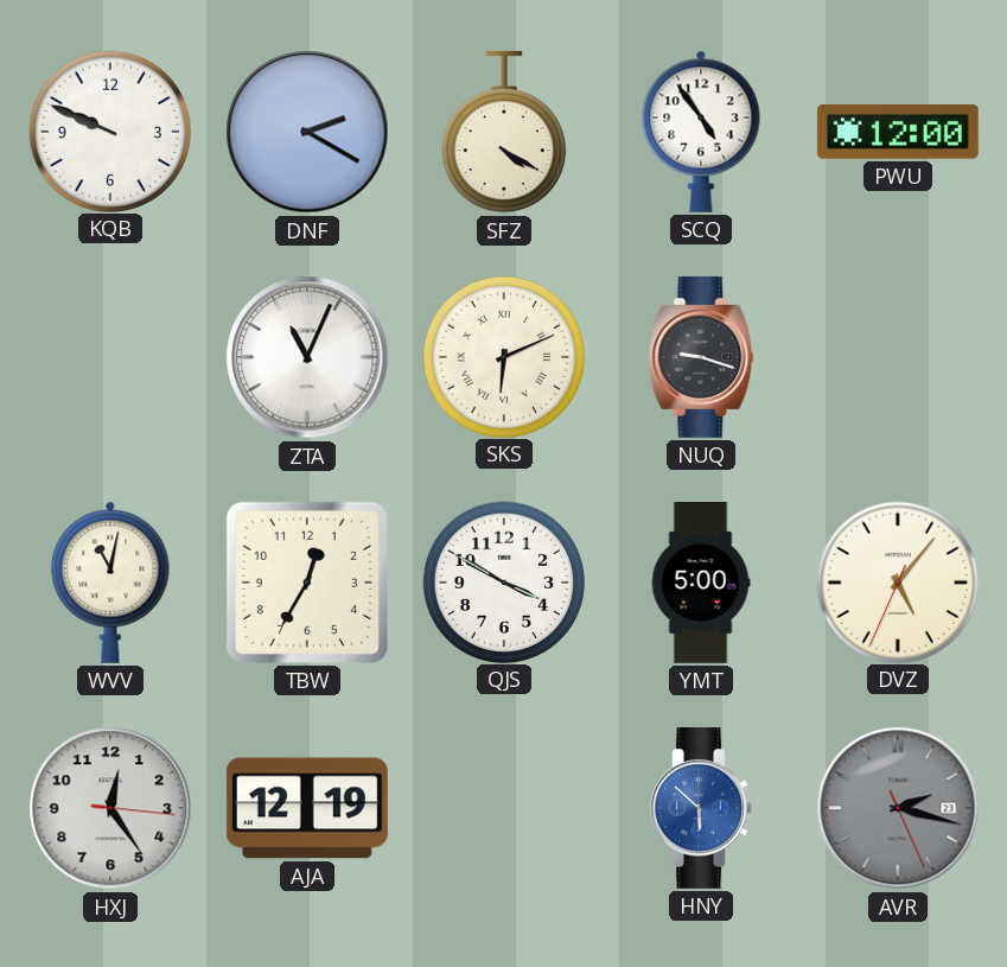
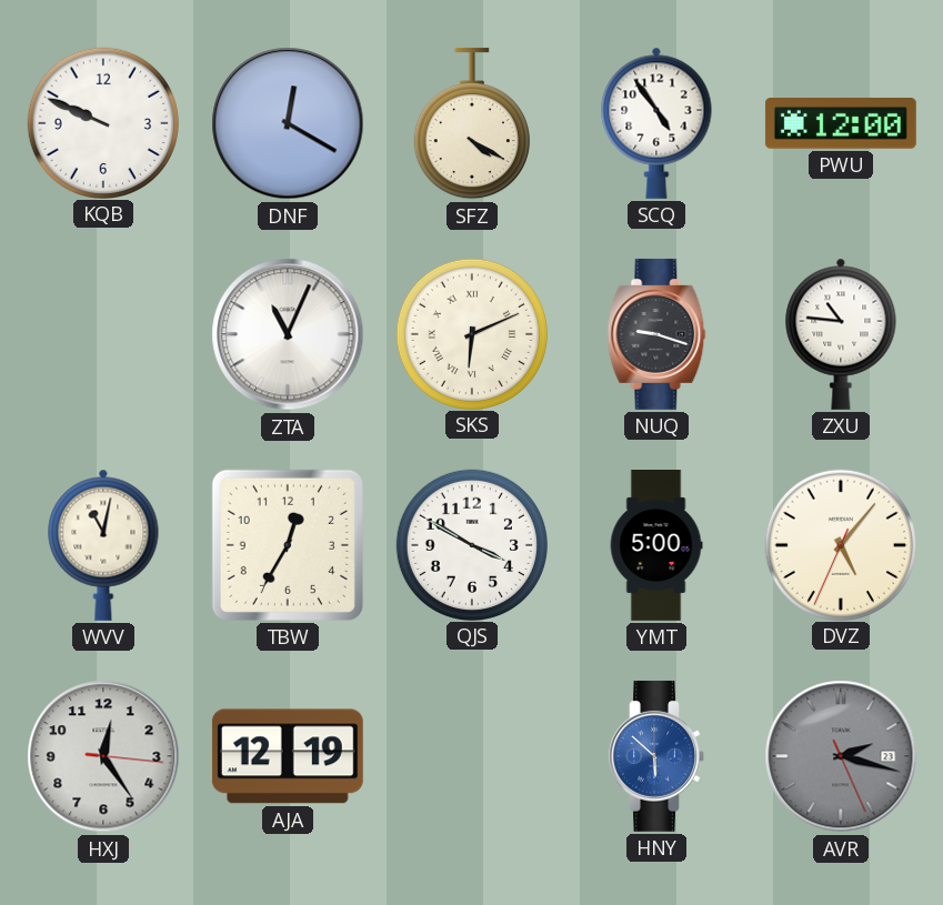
DNF: 2:20 -> 12:20 (288, 123)
ZXU: none -> 10:46 (841, 334)
